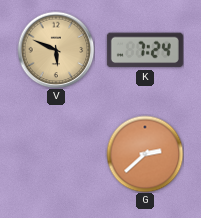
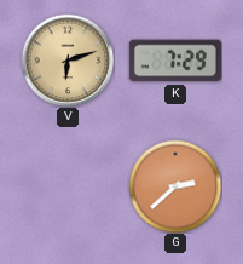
V: 5:49 -> 6:12 (68, 61)
K: 7:24 -> 7:29 (175, 61)
